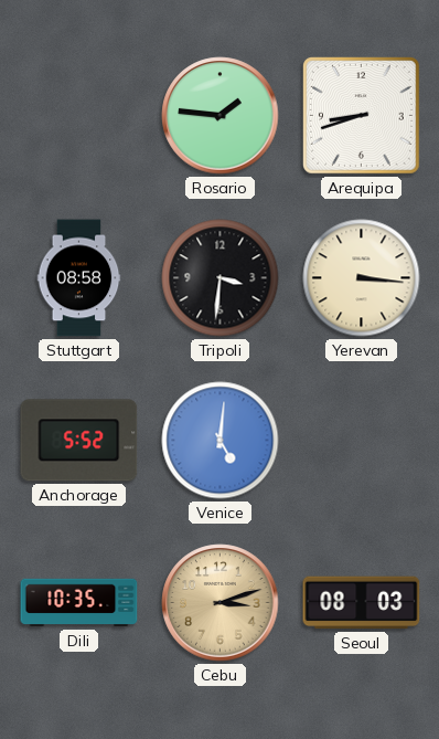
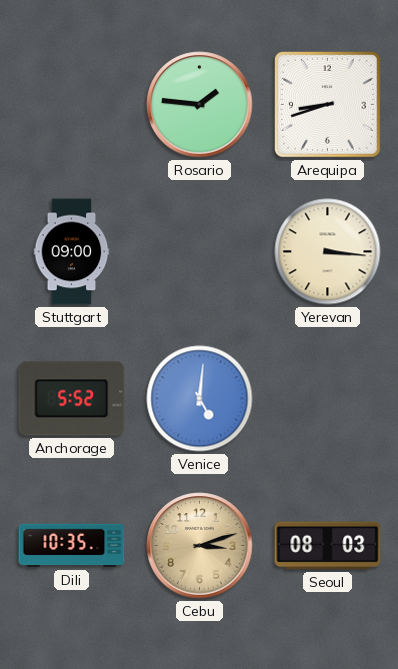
Stuttgart: 08:58 -> 09:00 (72, 252)
Tripoli: 3:31 -> none (221, 278)
